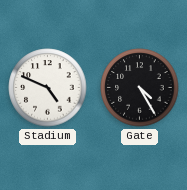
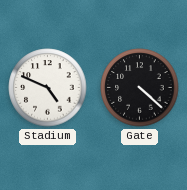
Gate: 4:25 -> 4:22 (140, 88)
